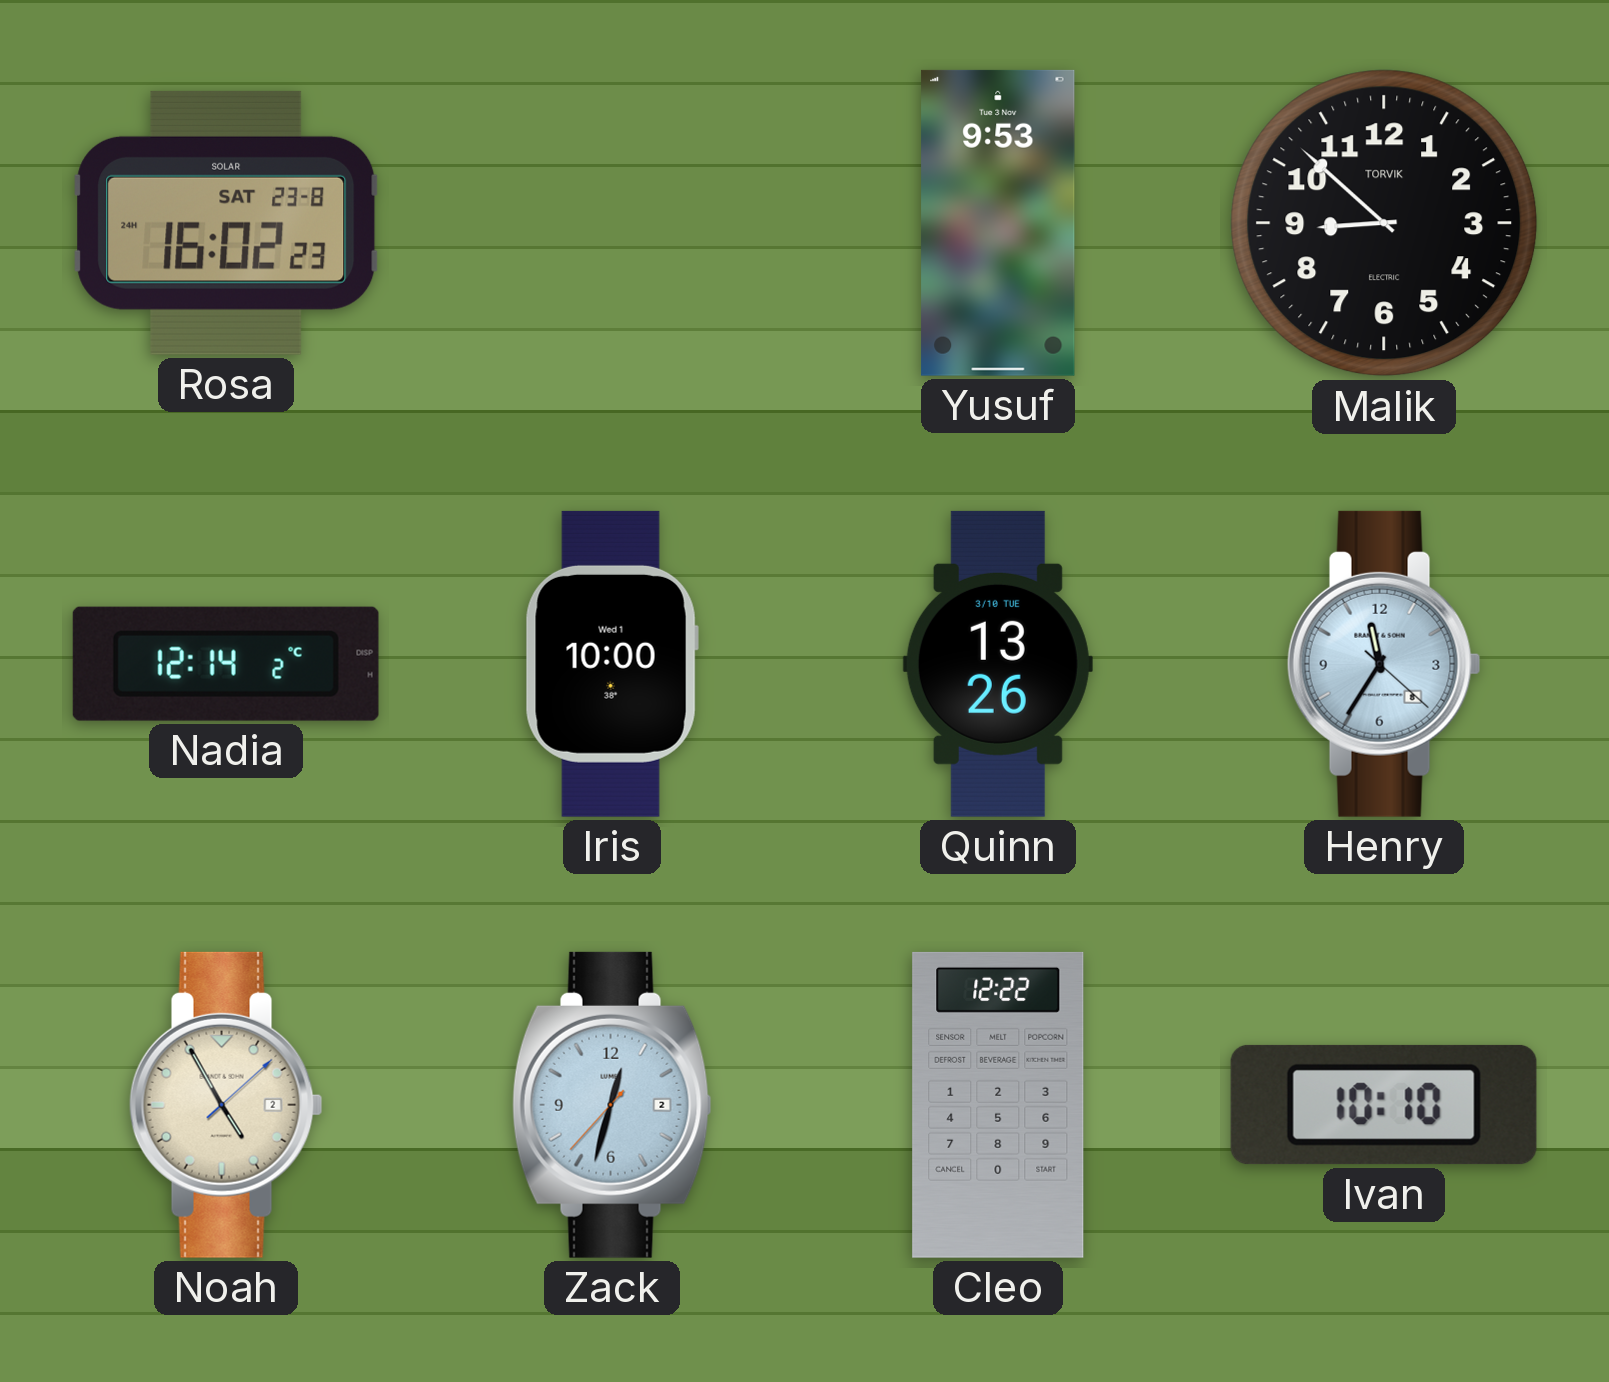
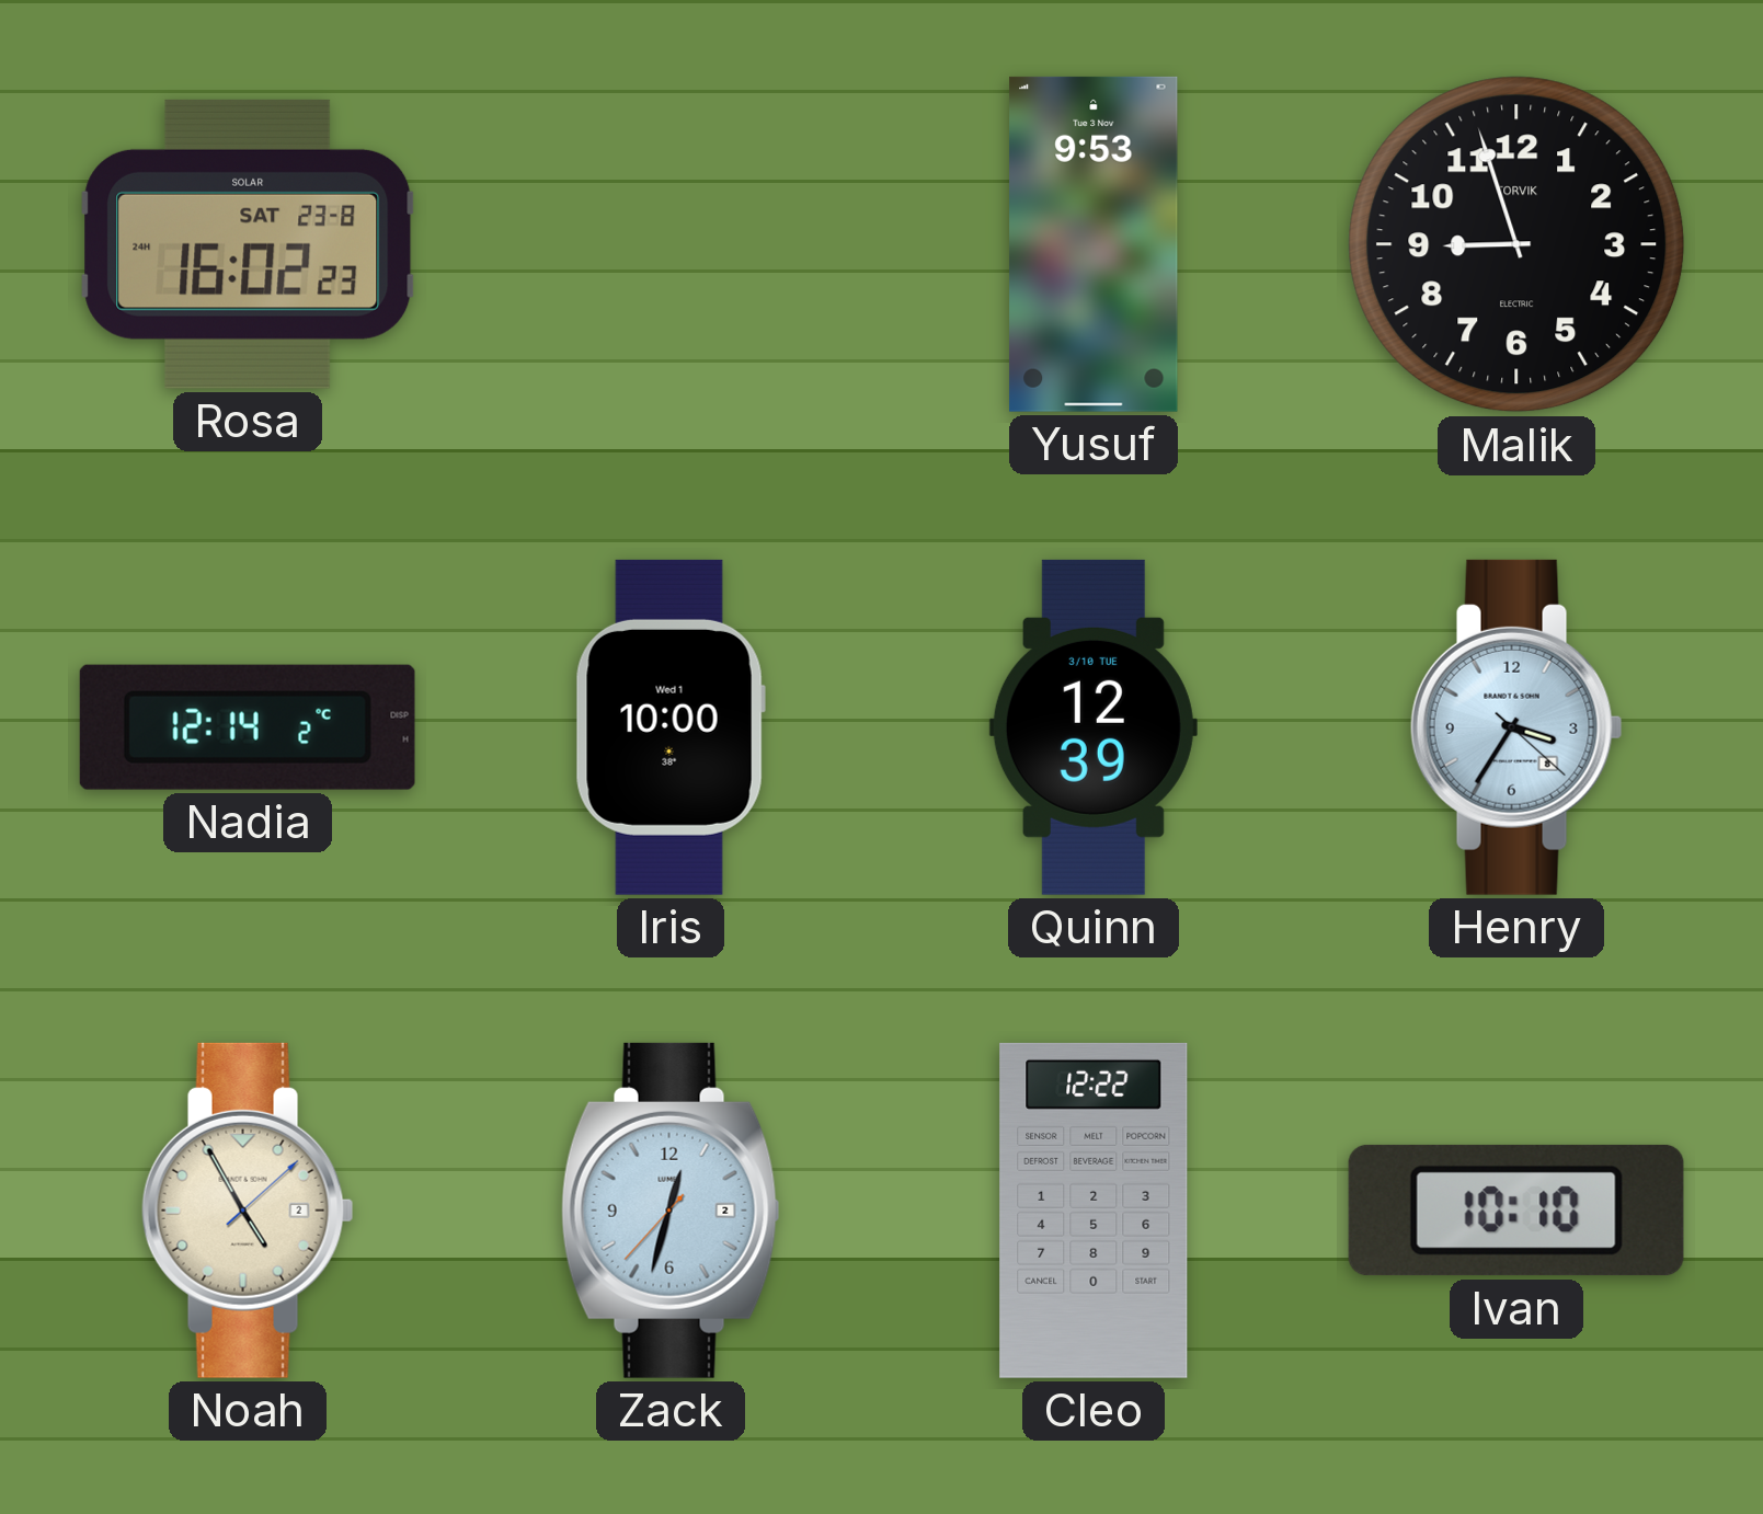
Malik: 8:52 -> 8:57 (1516, 244)
Quinn: 13:26 -> 12:39 (1094, 727)
Henry: 11:35 -> 3:35 (1516, 727)
